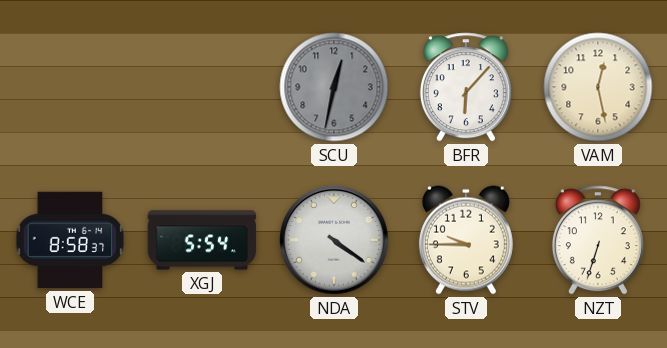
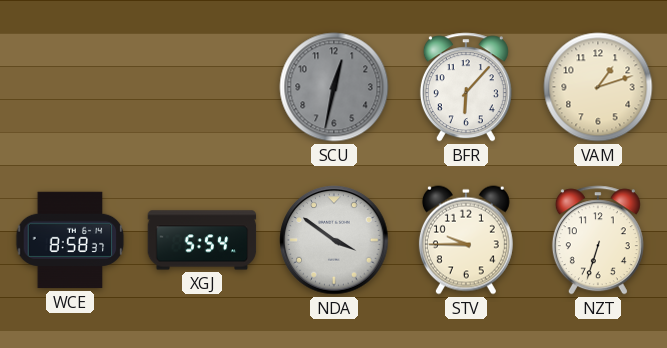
VAM: 12:28 -> 1:12 (598, 87)
NDA: 4:21 -> 3:51 (334, 240)
